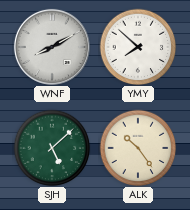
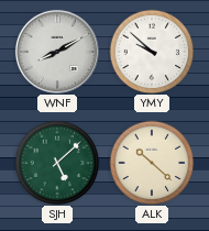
YMY: 7:52 -> 9:52 (152, 52)
ALK: 10:24 -> 10:22 (152, 163)
